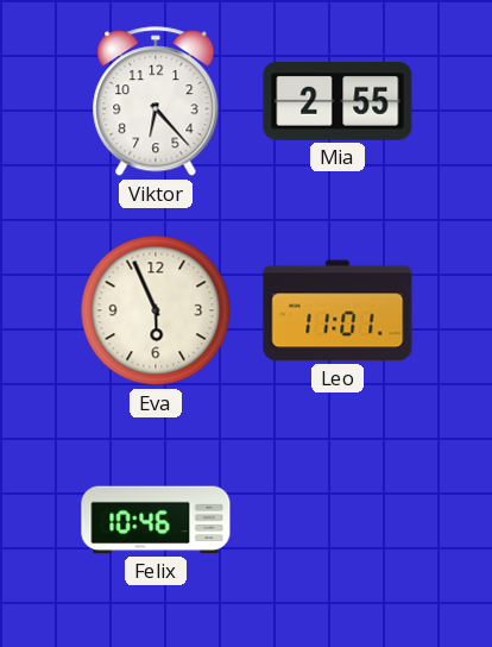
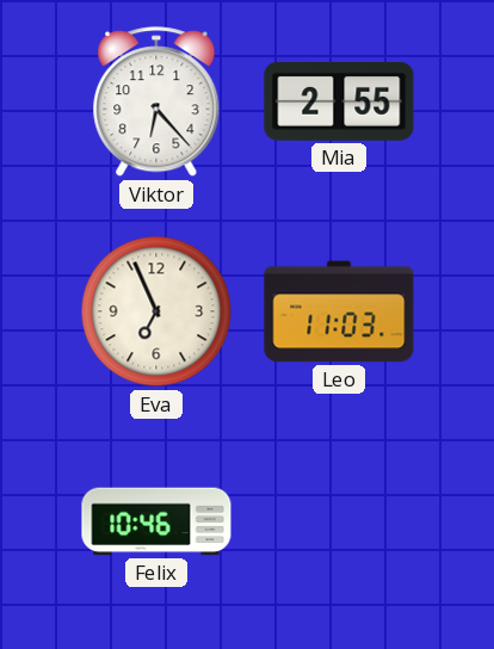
Eva: 5:56 -> 6:56 (156, 311)
Leo: 11:01 -> 11:03 (339, 311)
